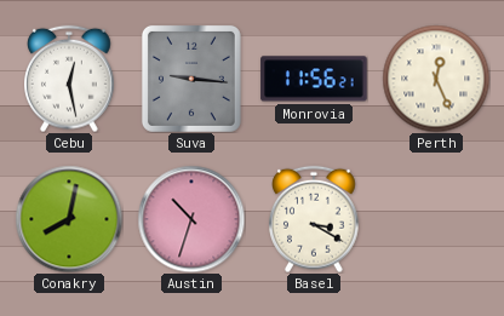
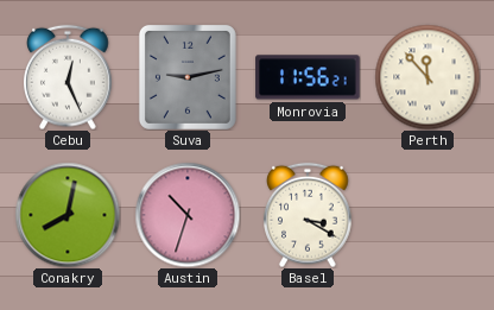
Cebu: 12:28 -> 12:26 (69, 77)
Suva: 9:16 -> 9:13 (188, 77)
Perth: 12:26 -> 11:53 (427, 77)
